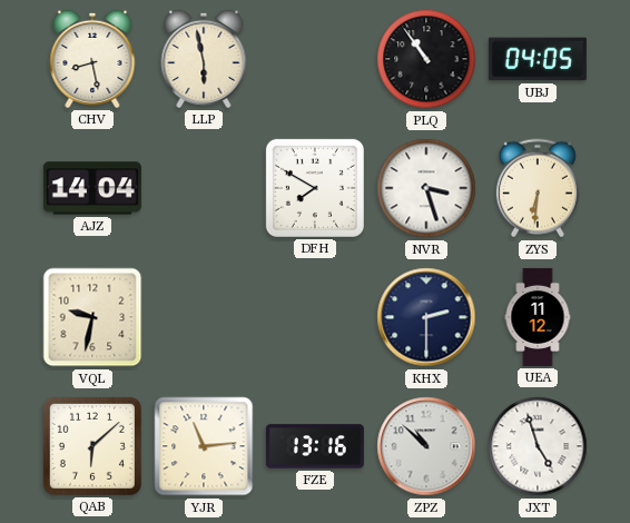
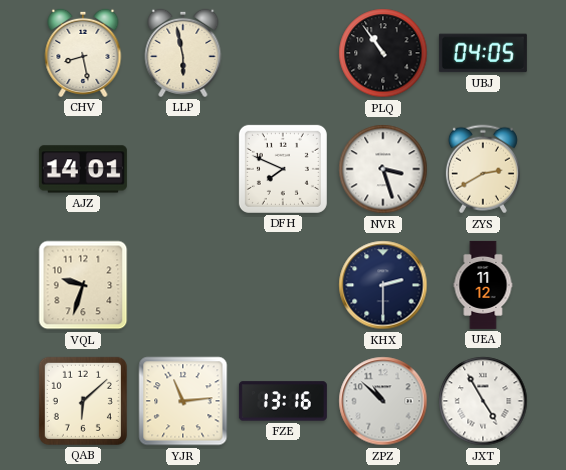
AJZ: 14:04 -> 14:01 (83, 169)
DFH: 7:50 -> 7:49 (283, 169)
ZYS: 6:31 -> 2:40 (483, 169)
VQL: 9:32 -> 9:33 (83, 285)
JXT: 4:57 -> 4:55 (483, 401)
